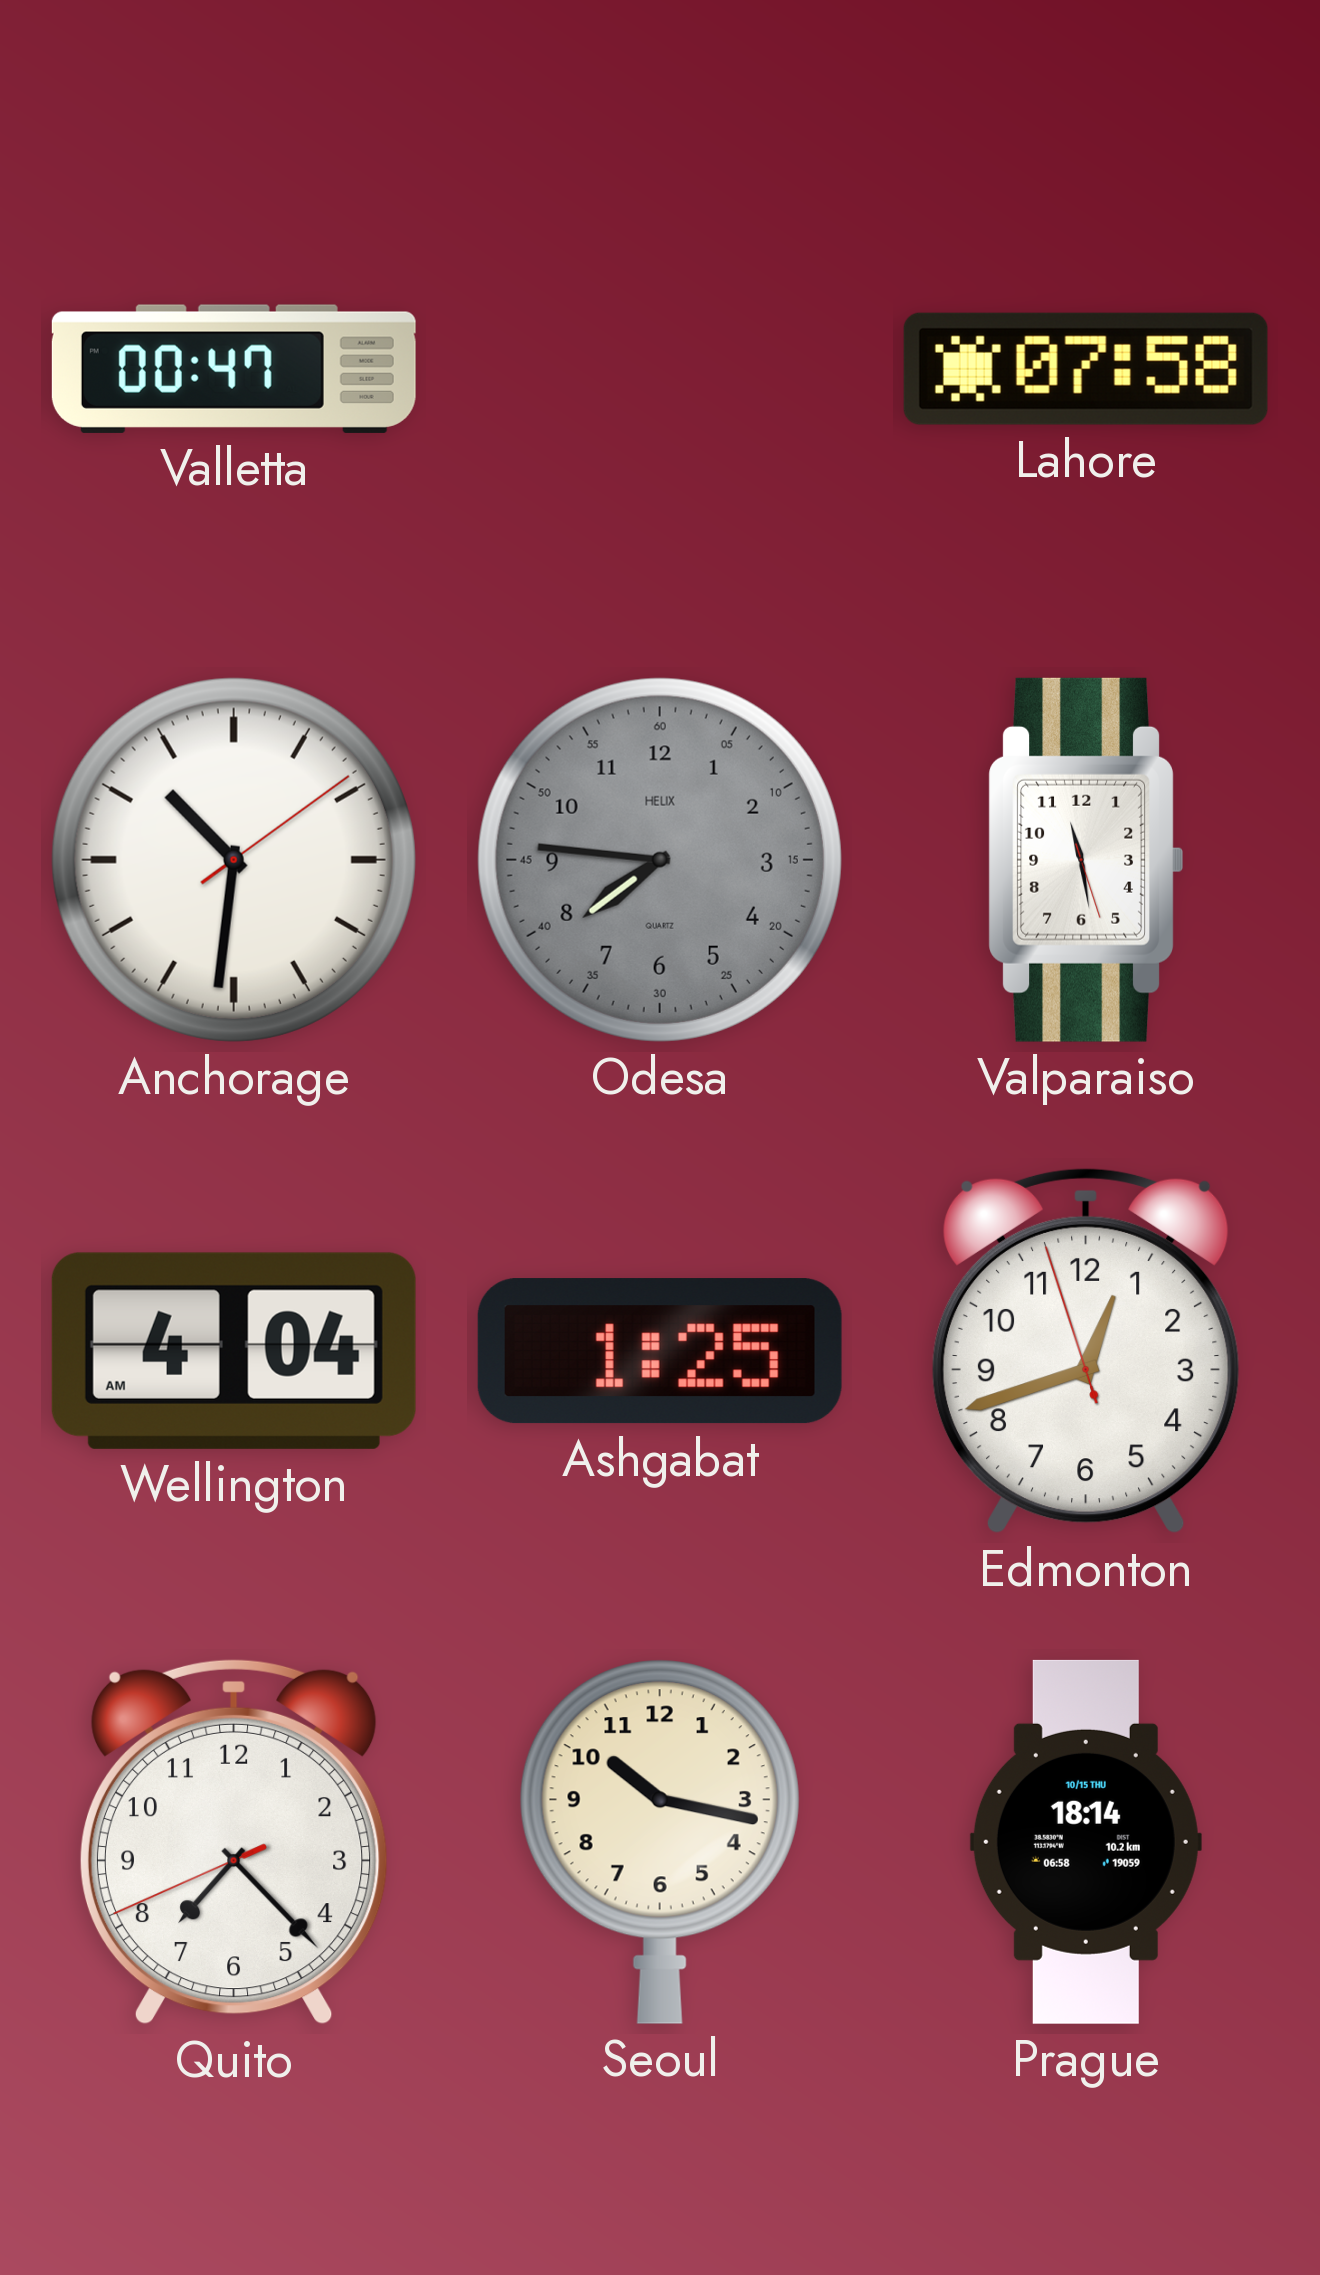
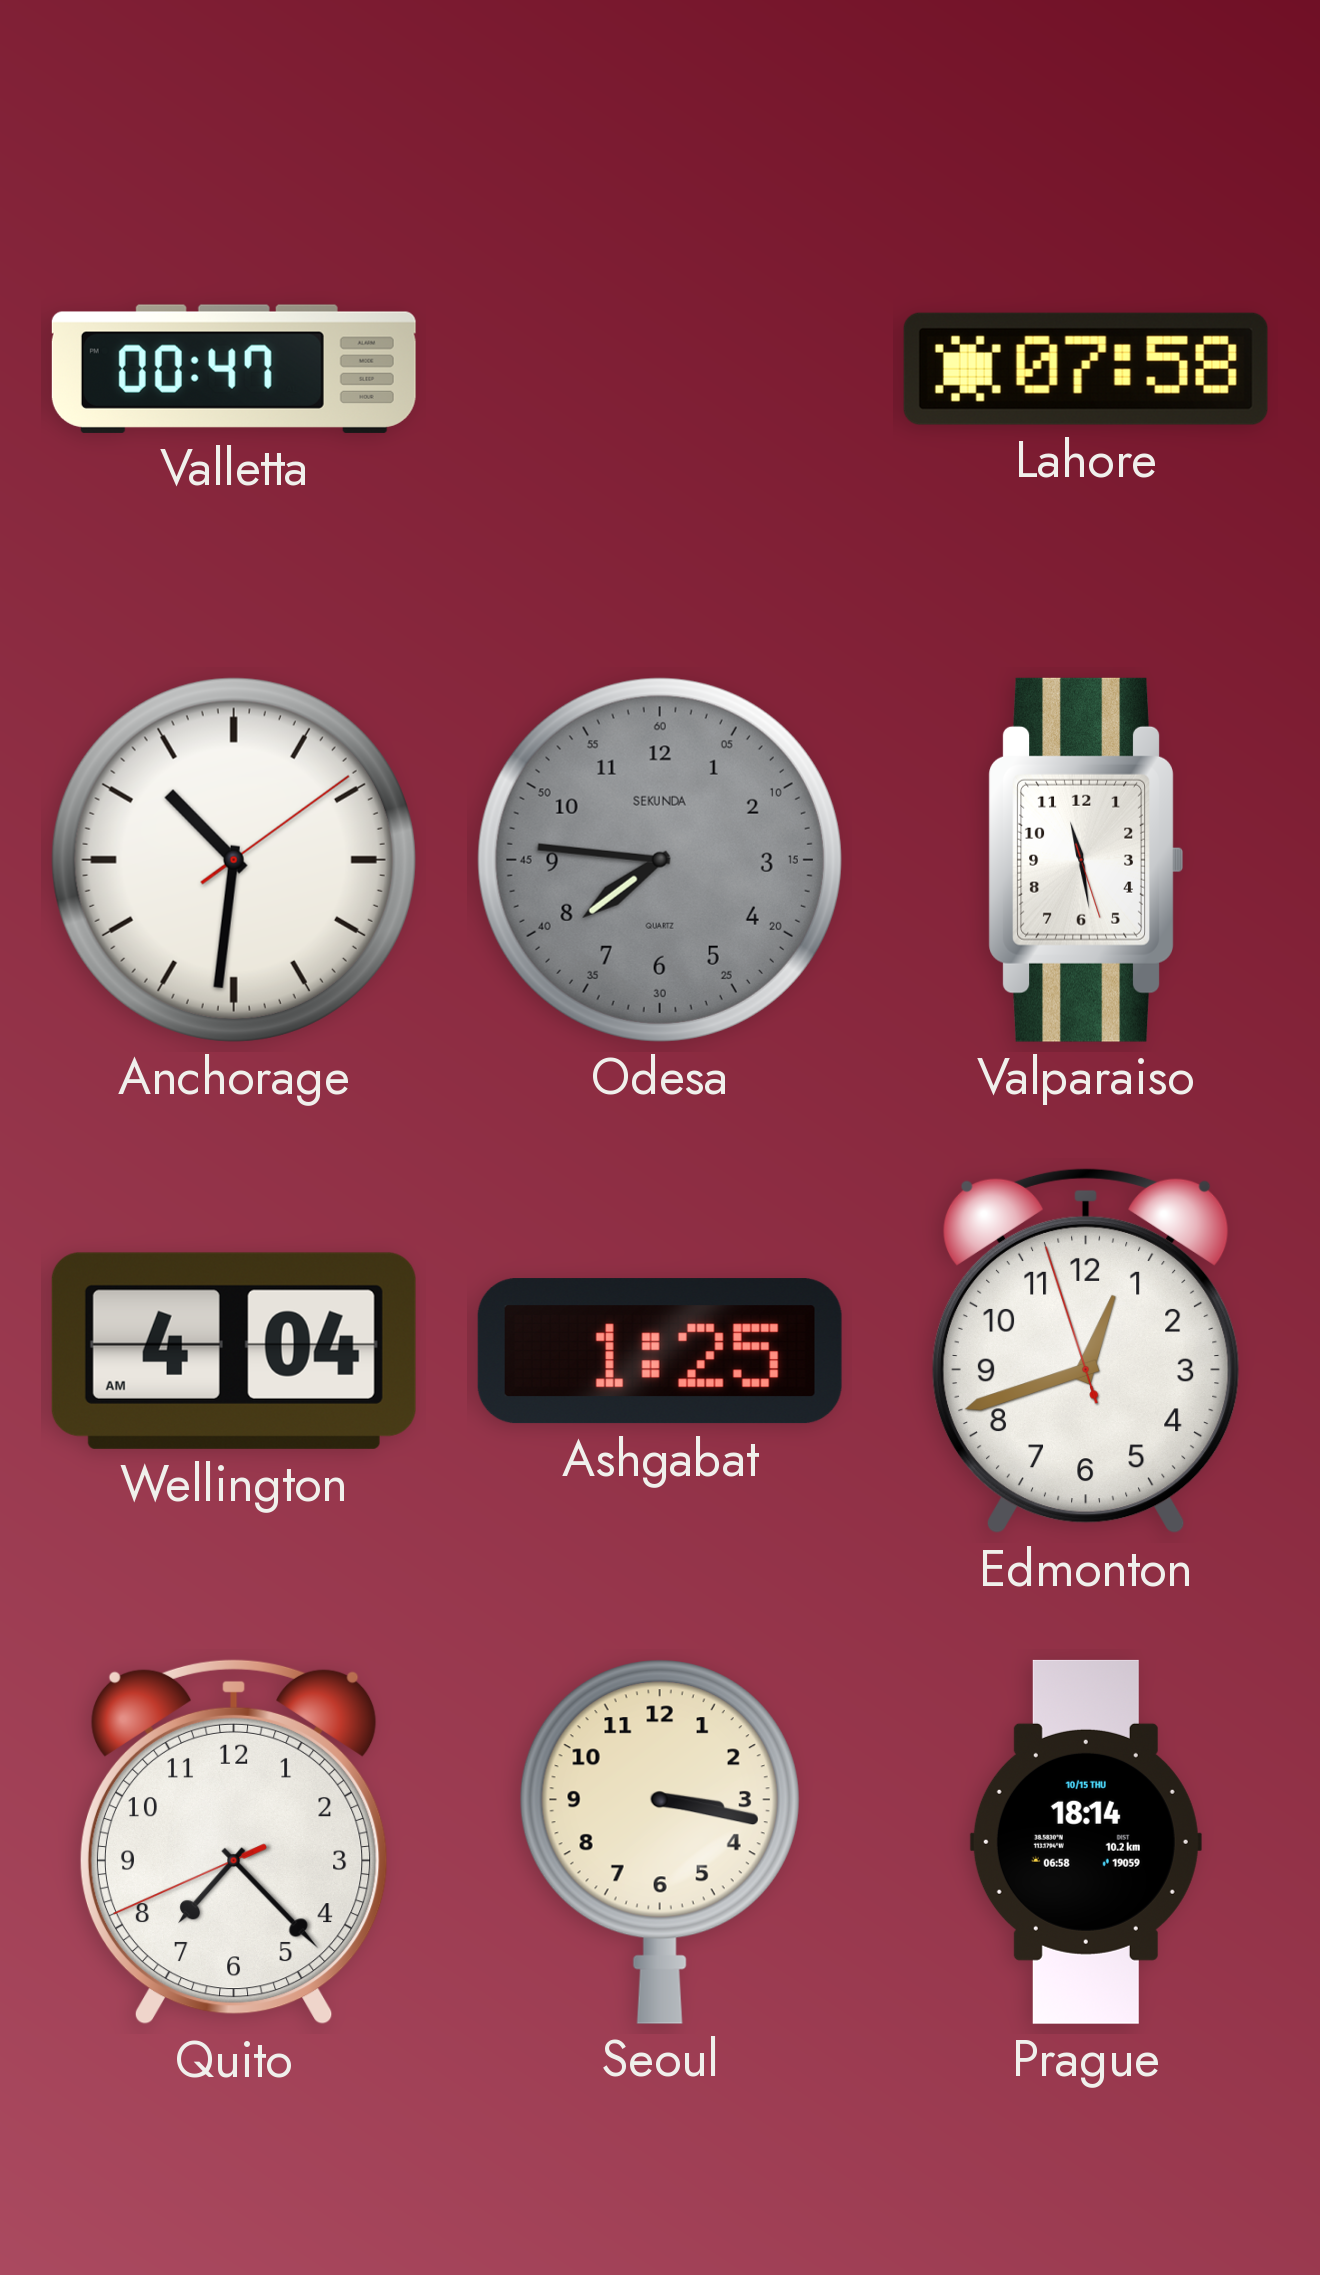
Odesa brand: HELIX -> SEKUNDA (660, 860)
Seoul: 10:17 -> 3:17 (660, 1842)
